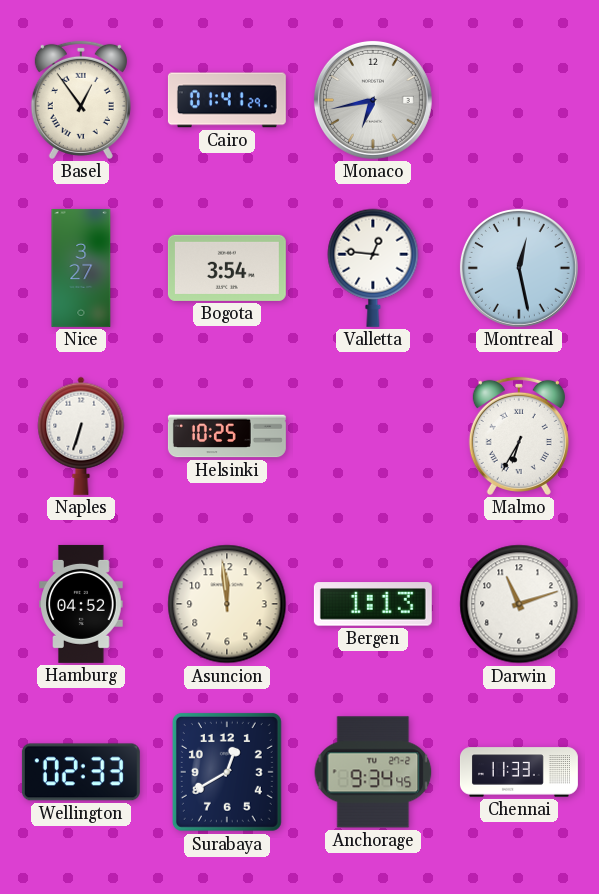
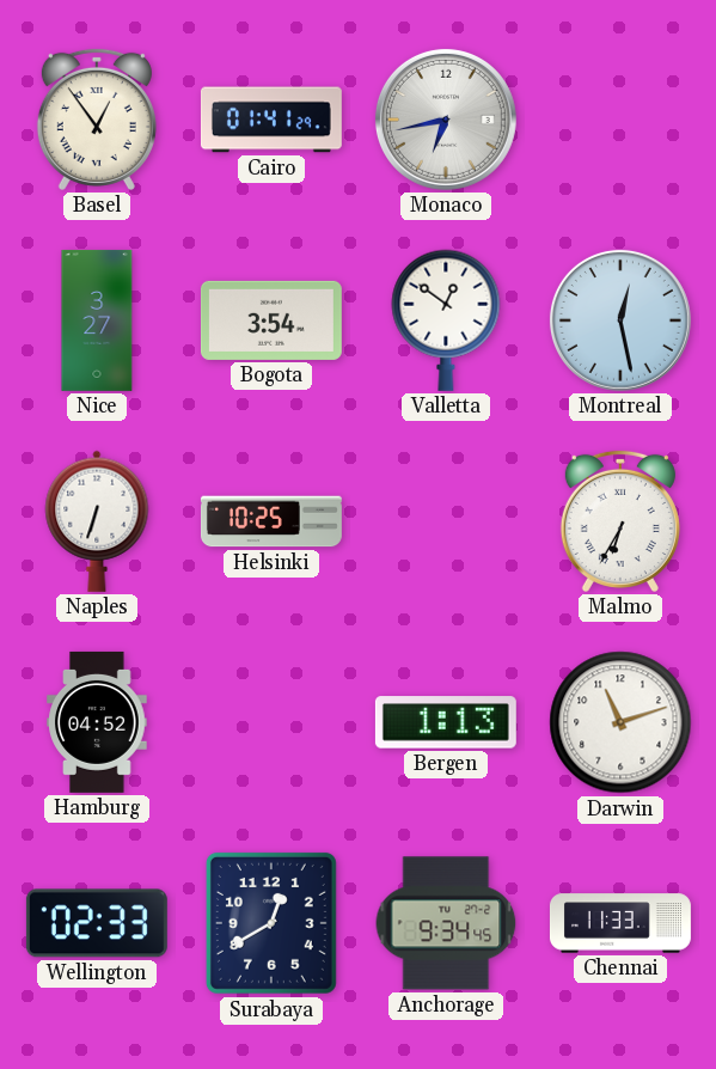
Valletta: 12:46 -> 12:51 (446, 320)
Asuncion: 11:59 -> none (227, 604)
